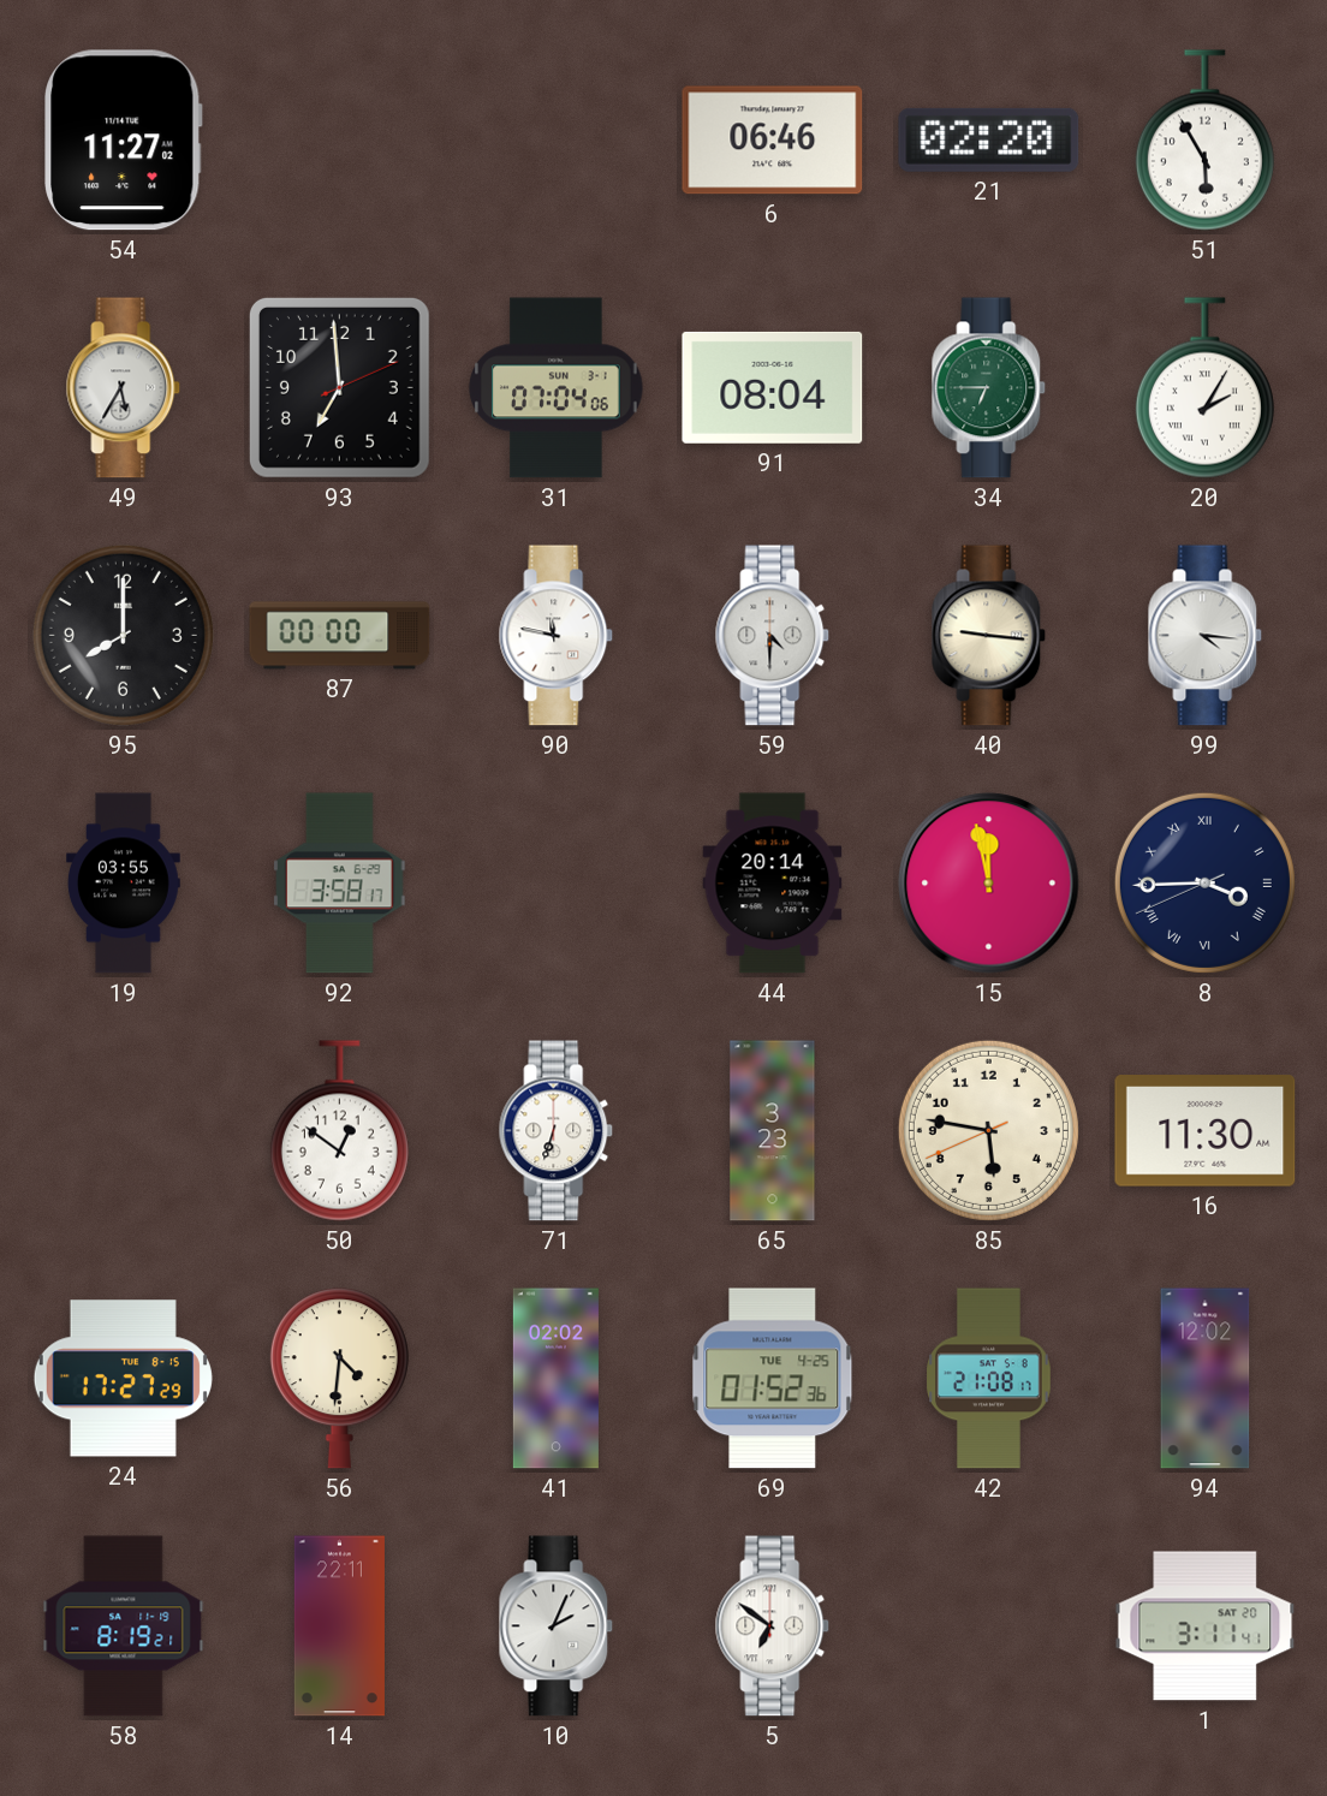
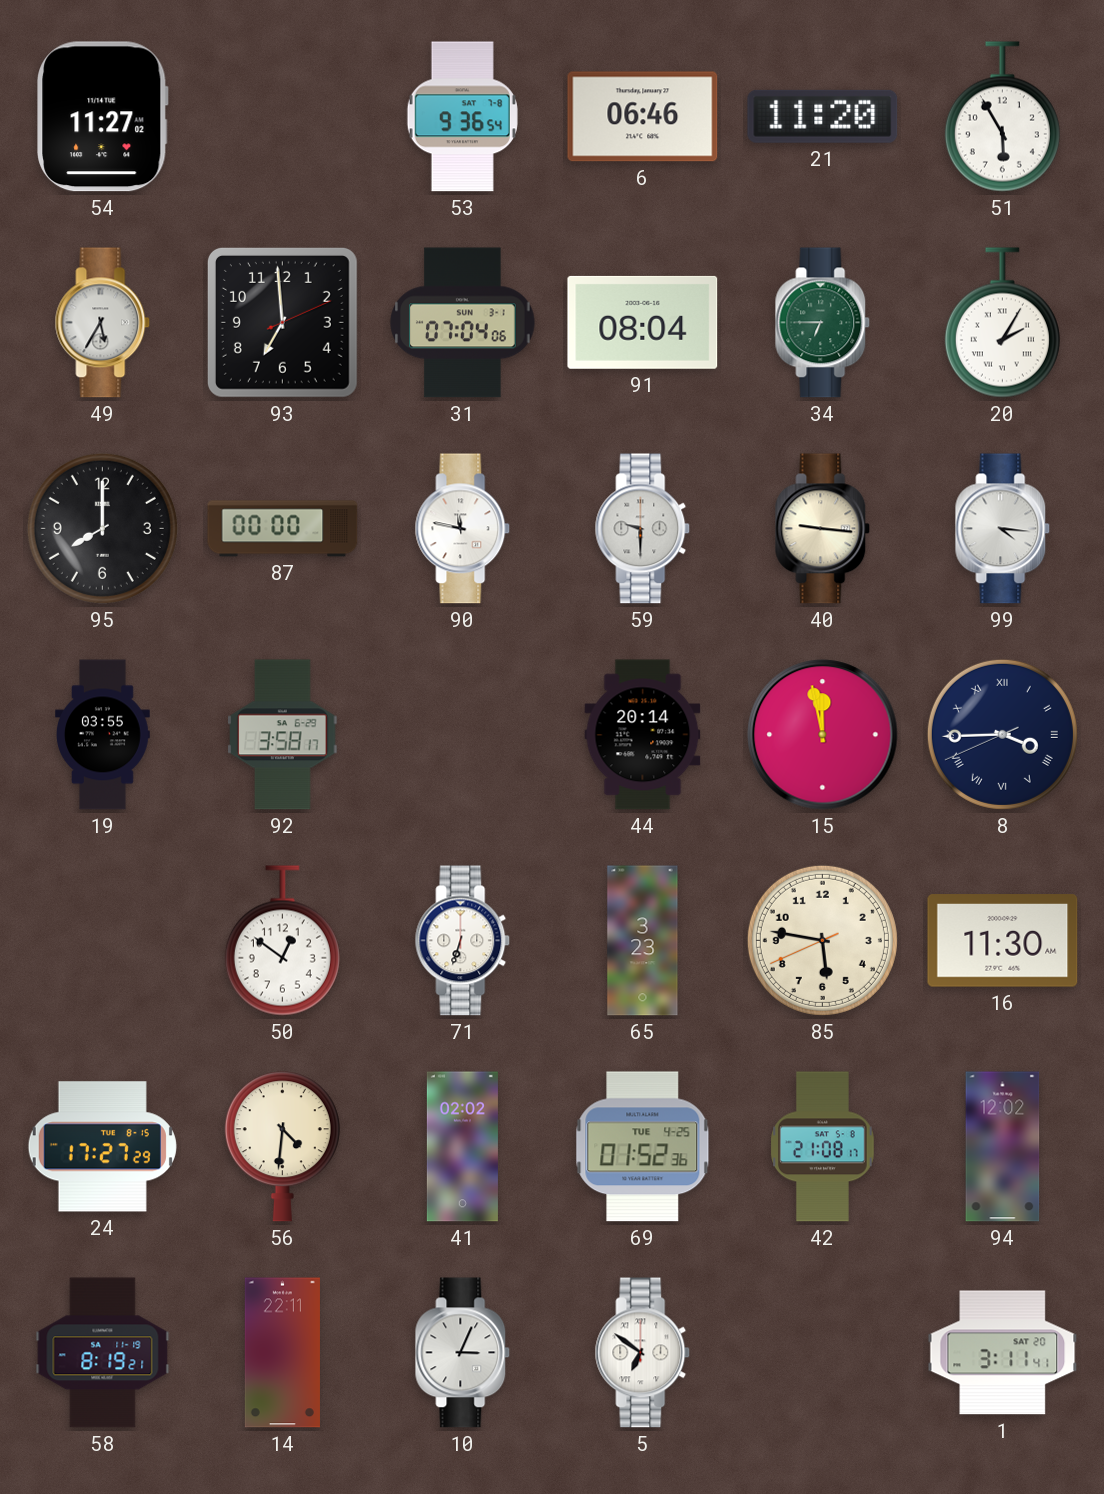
53: none -> 9:36 (462, 117)
21: 02:20 -> 11:20 (823, 116)
59: 4:30 -> 9:30 (643, 529)
10: 2:04 -> 3:04 (463, 1353)
